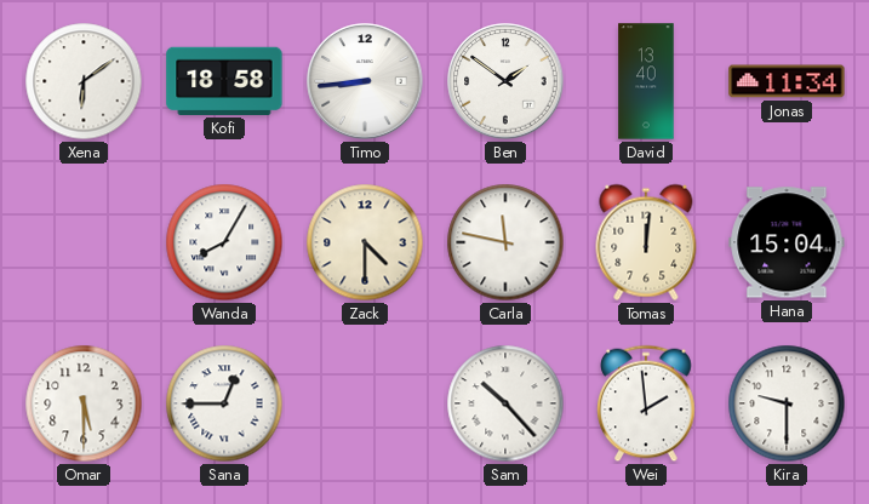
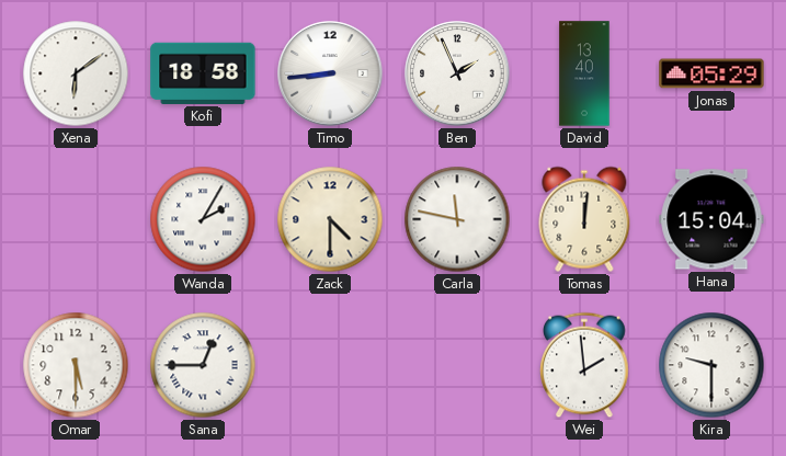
Ben: 1:51 -> 1:56 (457, 73)
Jonas: 11:34 -> 05:29 (711, 73)
Wanda: 8:05 -> 2:05 (203, 219)
Sam: 10:23 -> none (505, 403)
